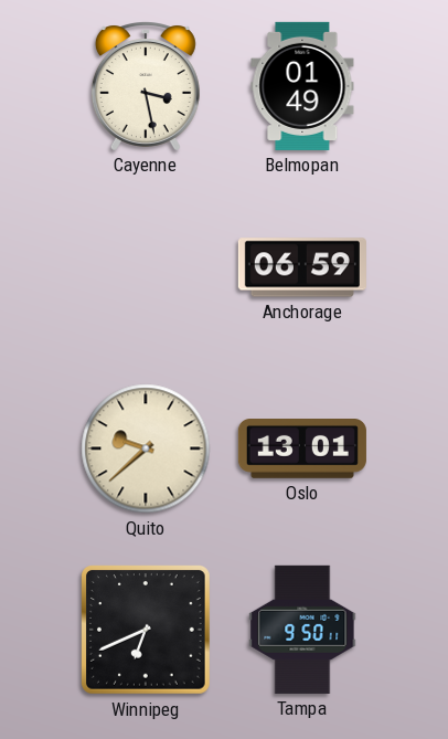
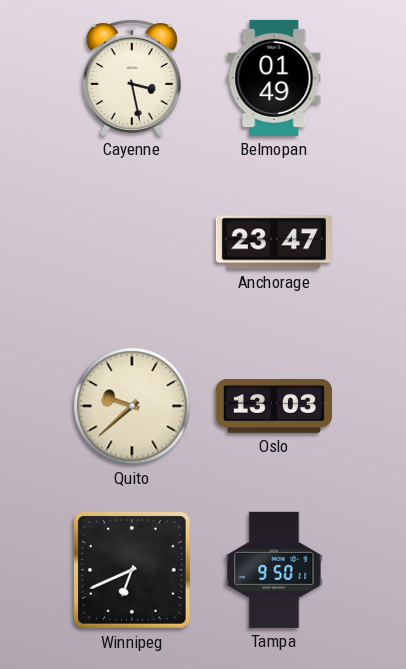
Anchorage: 06:59 -> 23:47 (274, 242)
Oslo: 13:01 -> 13:03 (274, 407)
